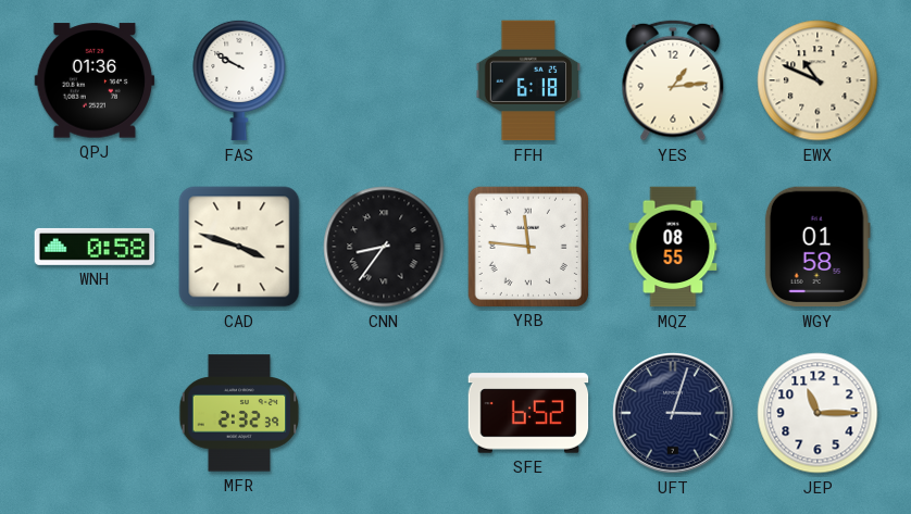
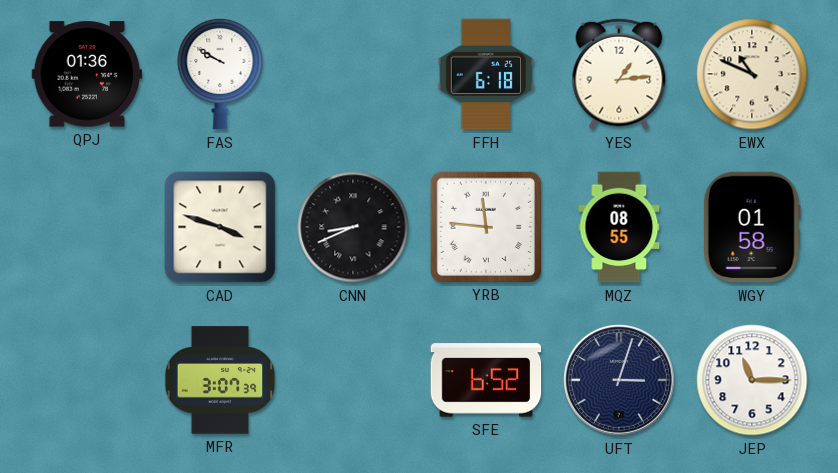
WNH: 0:58 -> none (95, 247)
CNN: 8:36 -> 8:41 (353, 227)
MFR: 2:32 -> 3:07 (220, 380)
